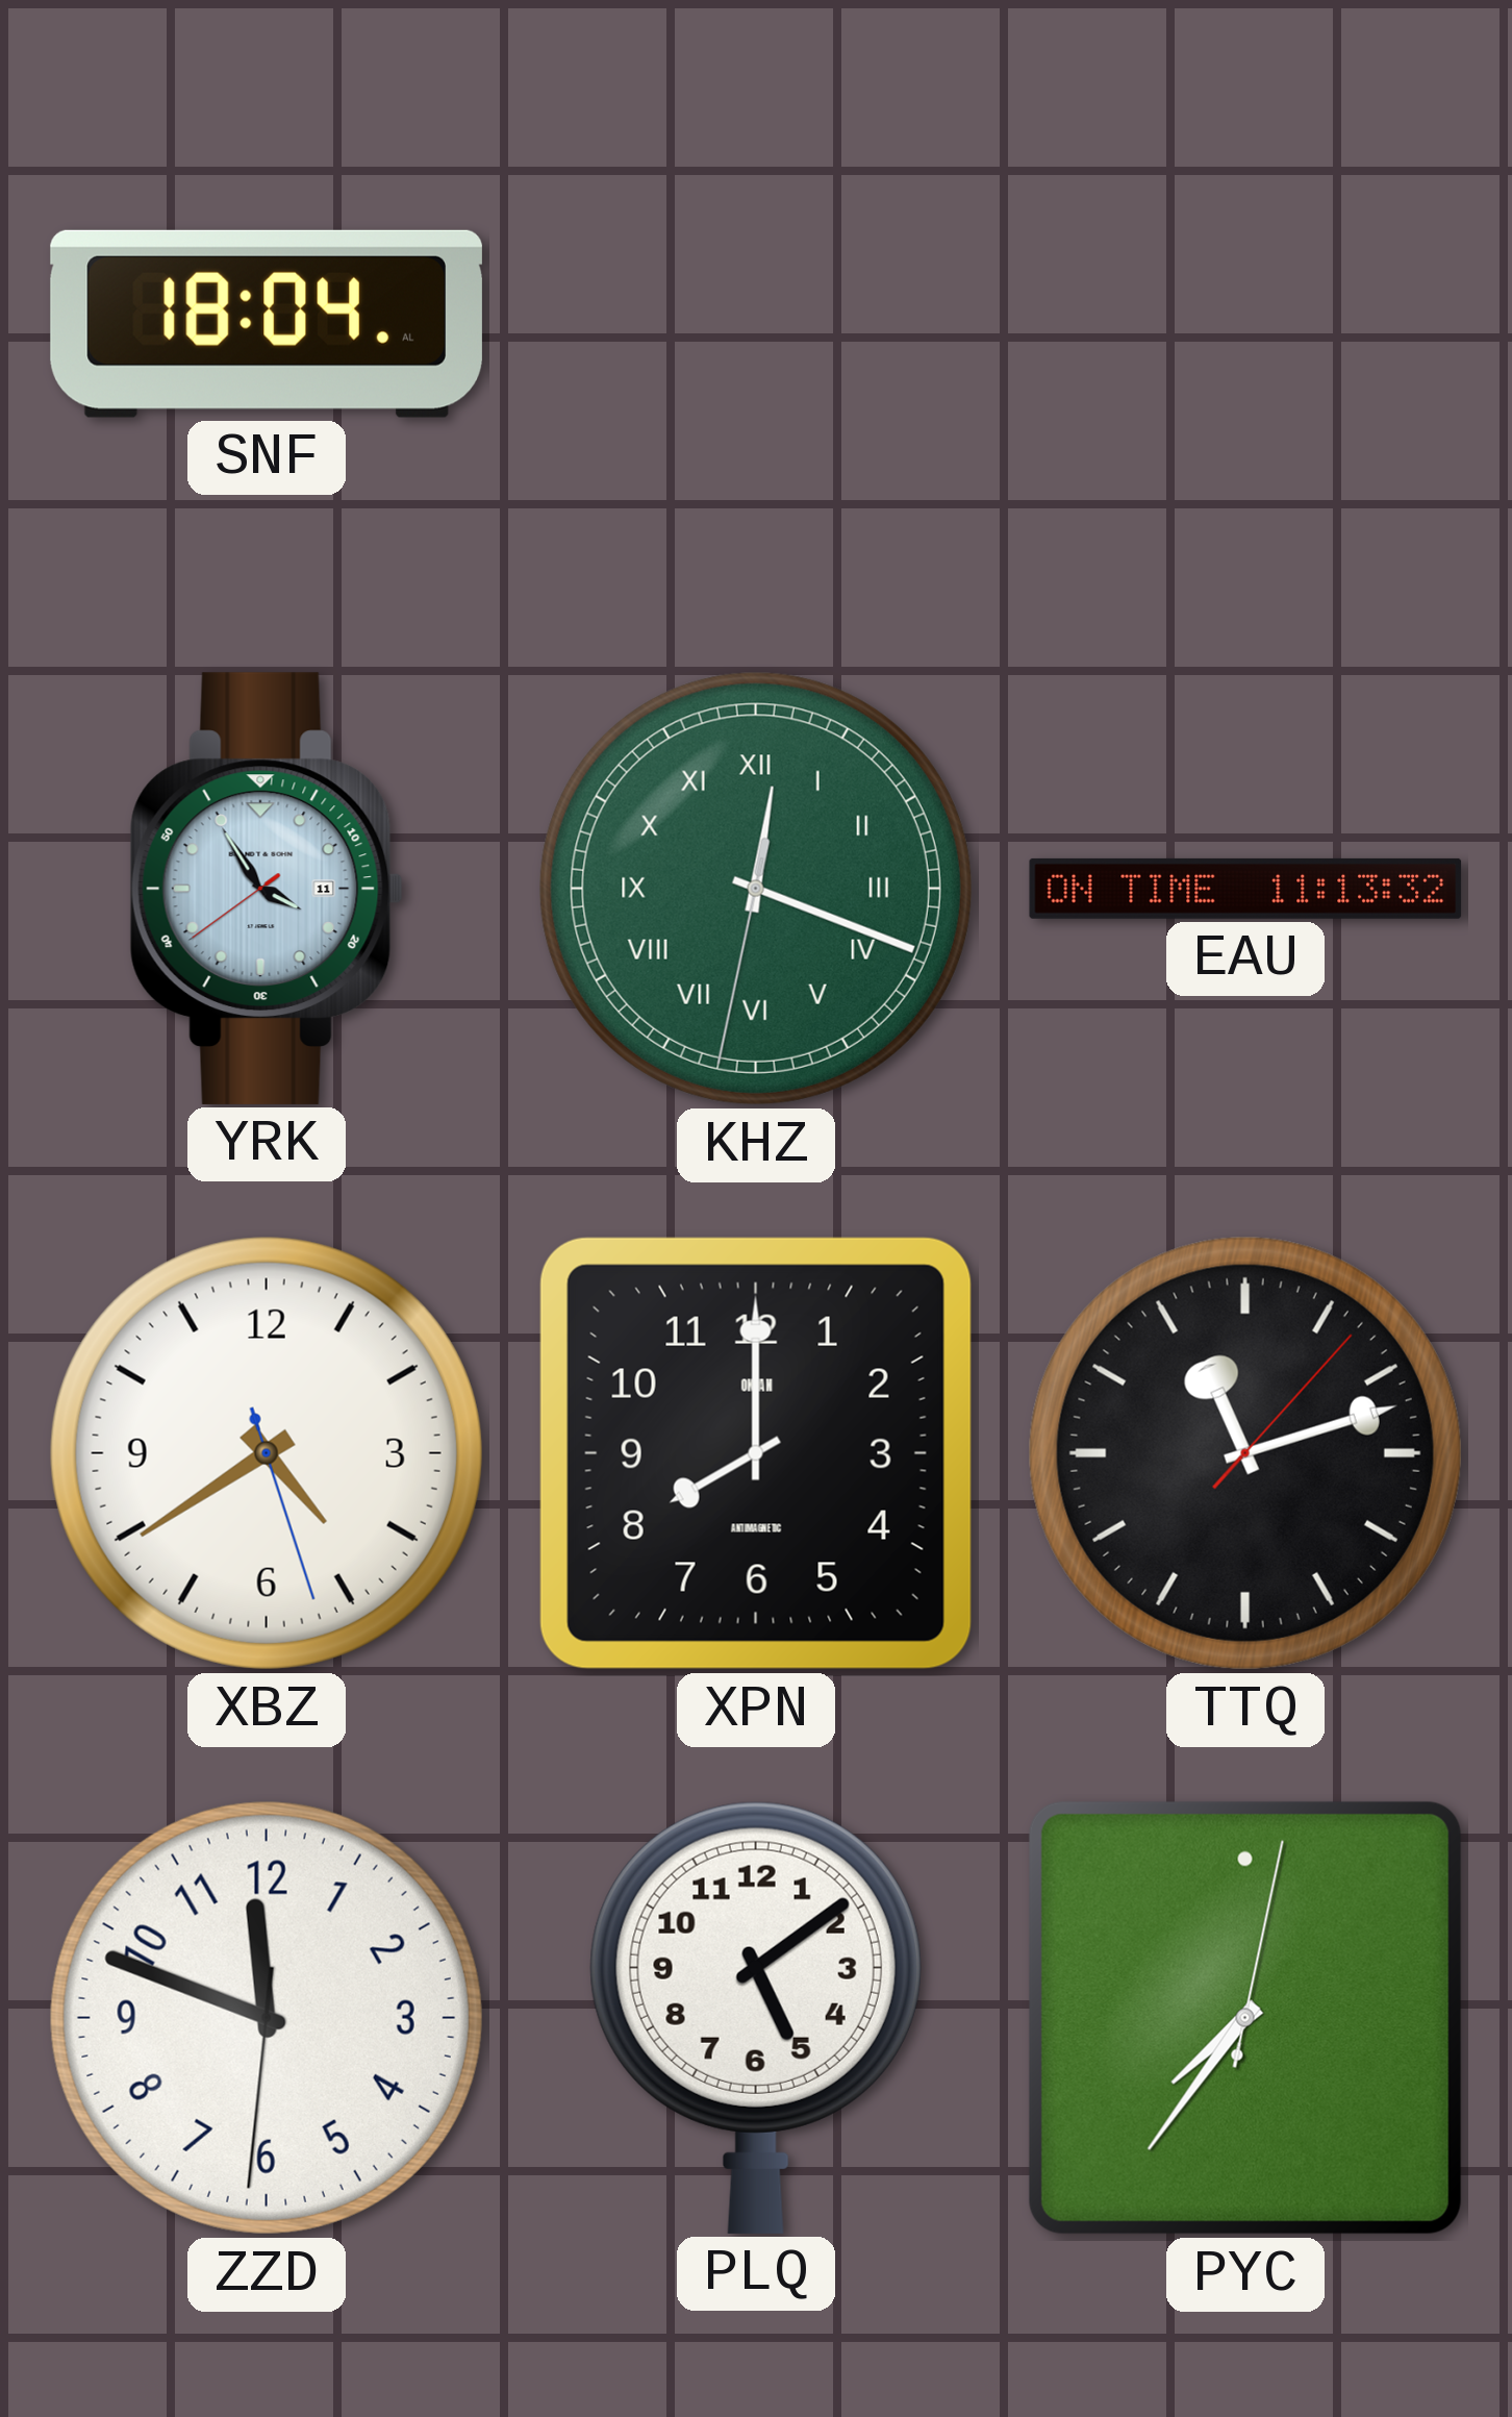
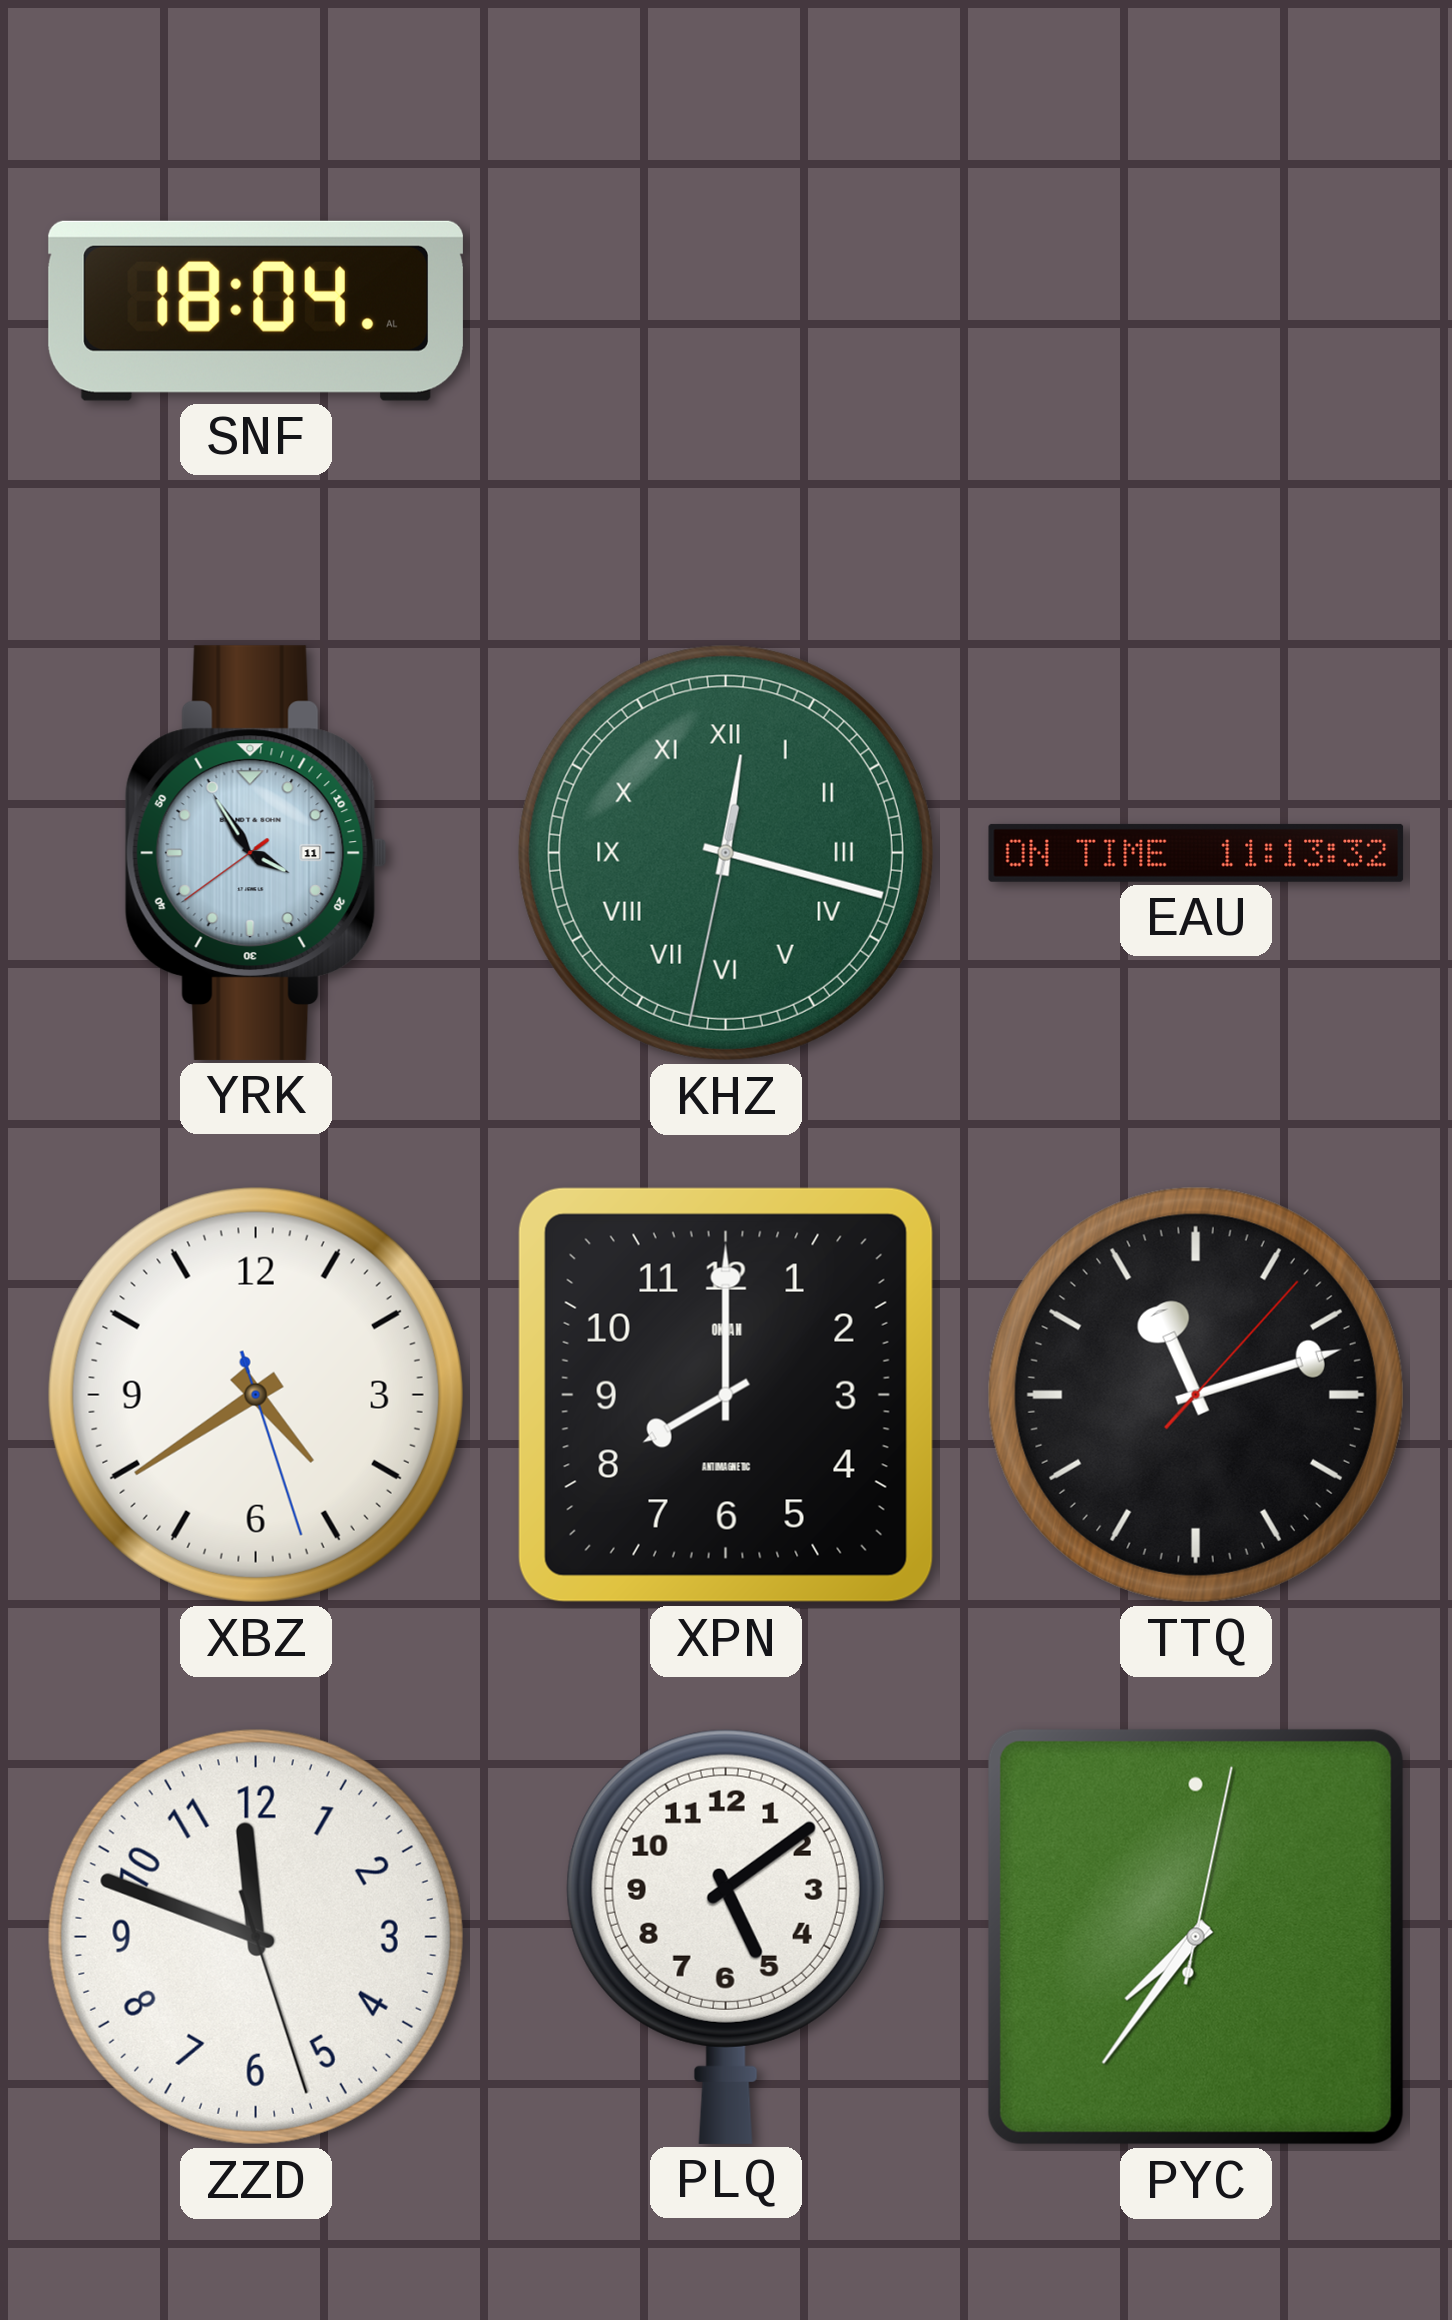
KHZ: 12:18 -> 12:17 (726, 853)
ZZD: 11:48:31 -> 11:48:27 (256, 1937)
